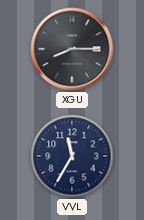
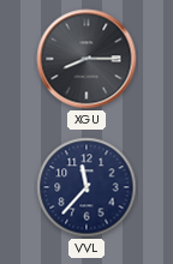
VVL: 11:35 -> 11:37 (86, 187)
